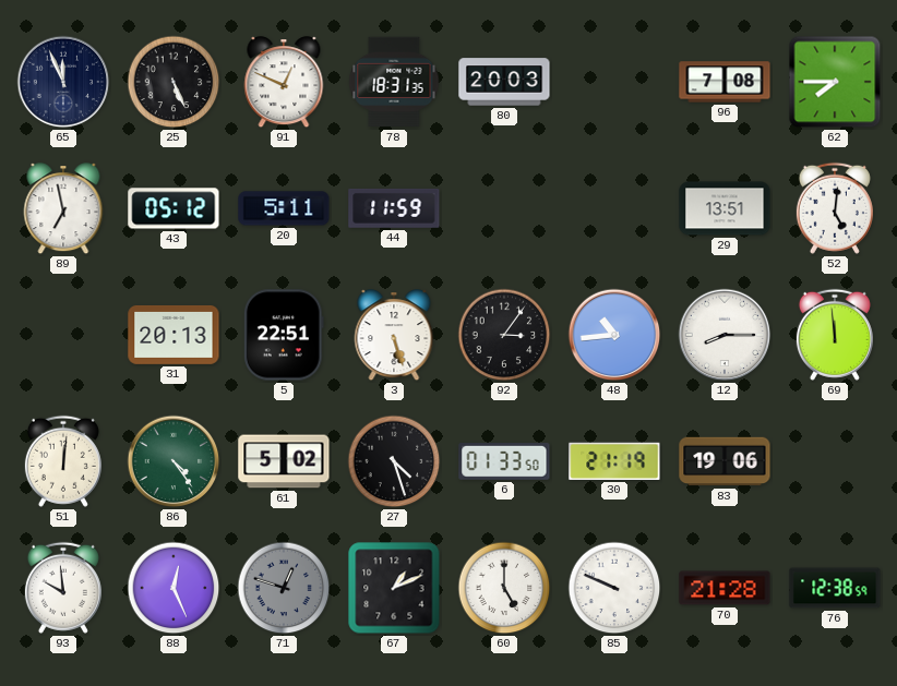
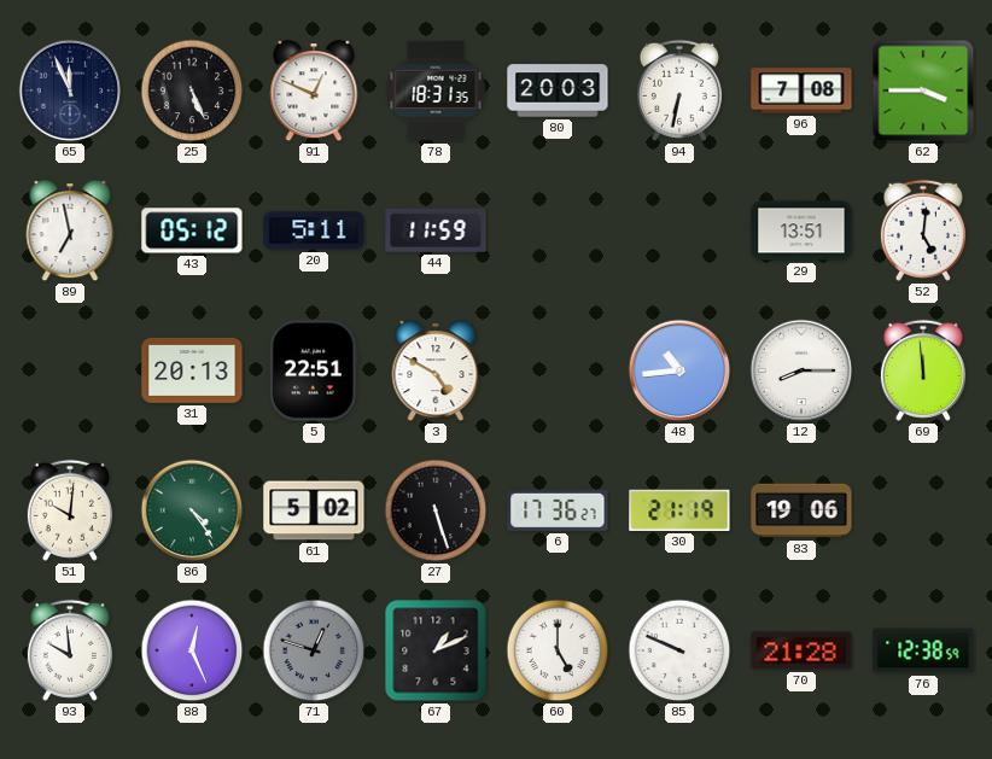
94: none -> 6:32 (679, 91)
62: 7:45 -> 3:45 (923, 91)
3: 5:27 -> 4:50 (436, 372)
92: 3:06 -> none (504, 335)
51: 12:01 -> 10:01 (70, 510)
27: 4:27 -> 5:27 (436, 510)
6: 01:33 -> 17:36 (558, 510)
